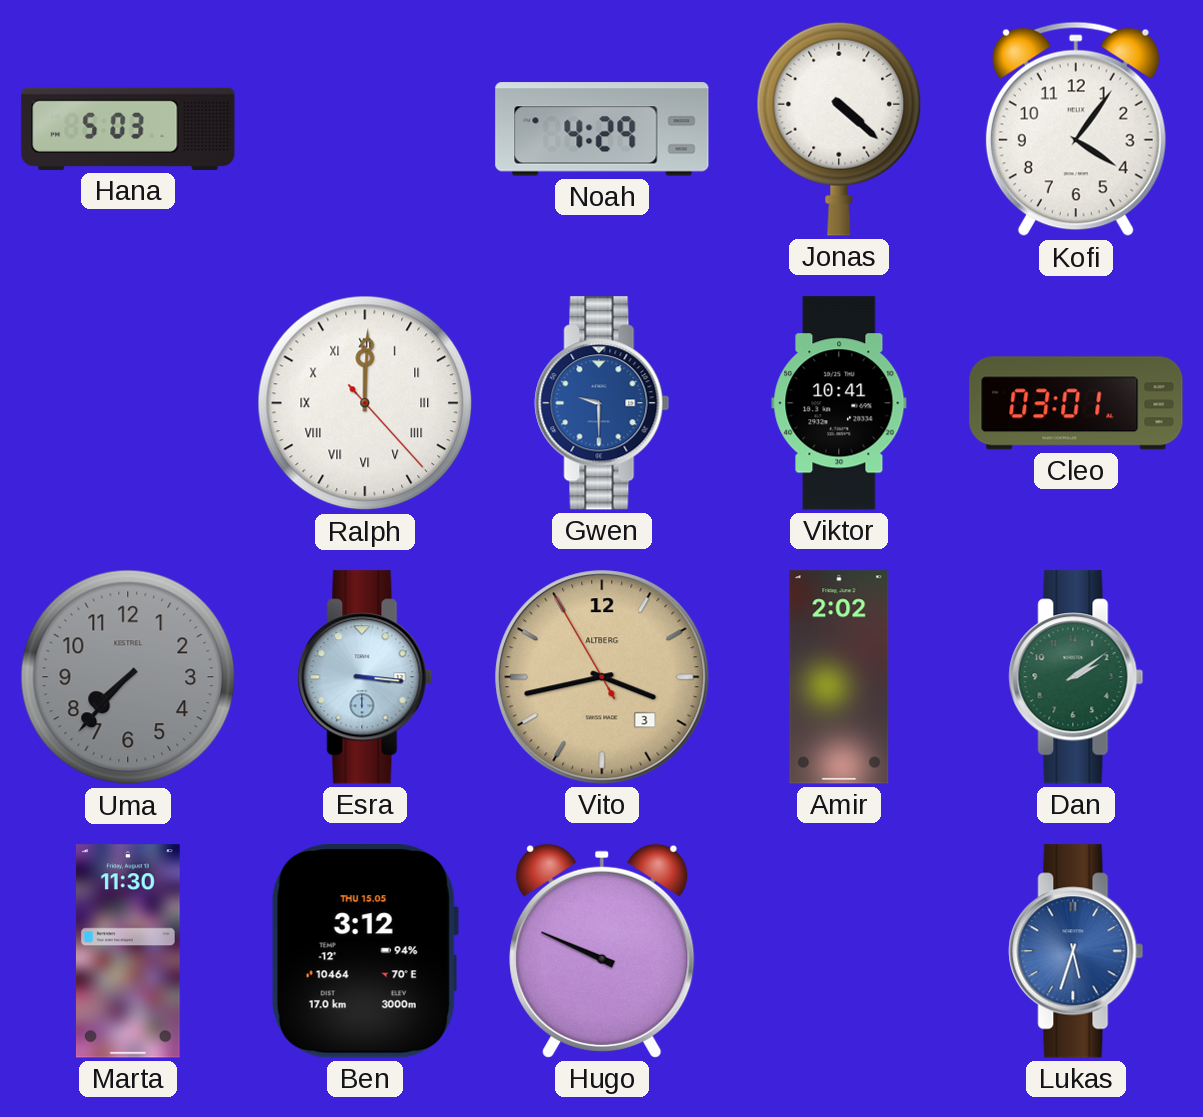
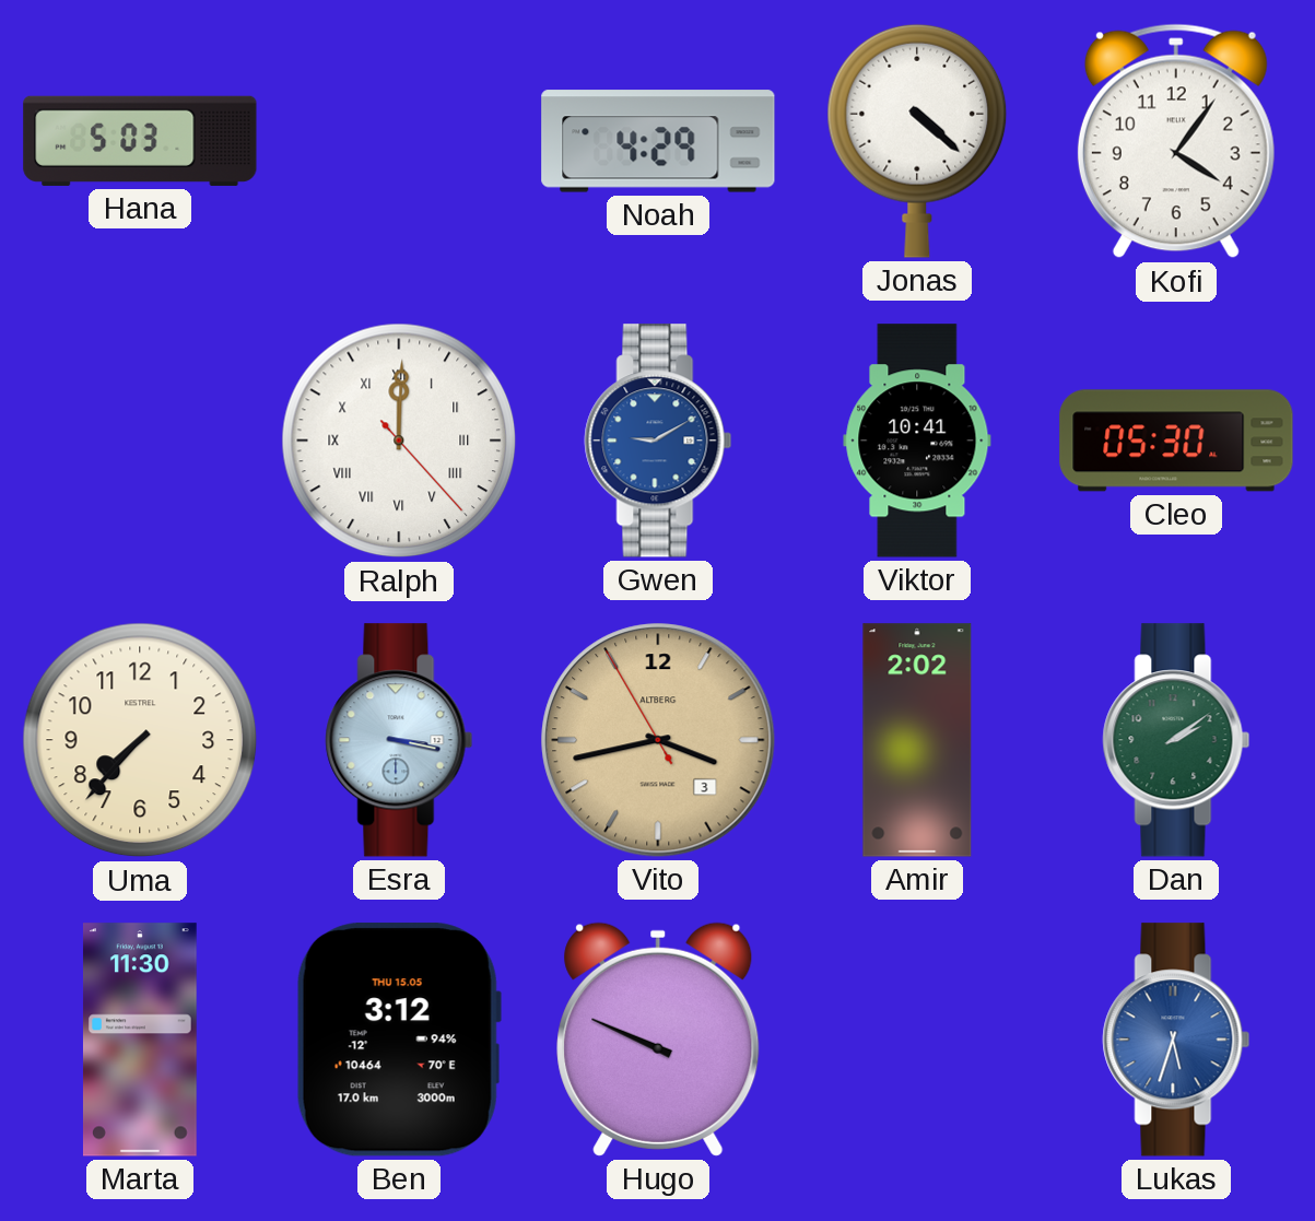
Gwen: 9:30 -> 9:10 (658, 441)
Cleo: 03:01 -> 05:30 (1176, 441)
Uma dial: grey -> cream (140, 740)
Esra: 3:16 -> 3:17 (399, 740)
